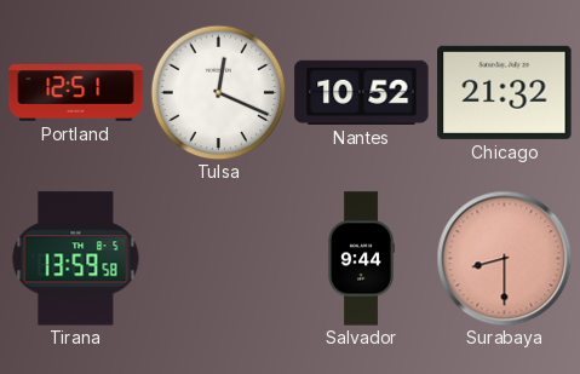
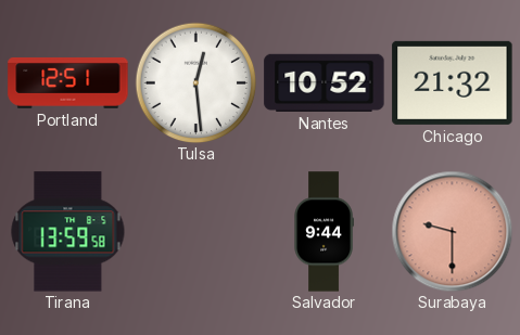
Tulsa: 12:19 -> 12:29 (195, 82)
Surabaya: 8:30 -> 9:30 (452, 231)
